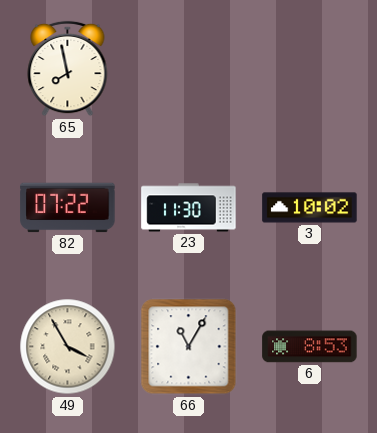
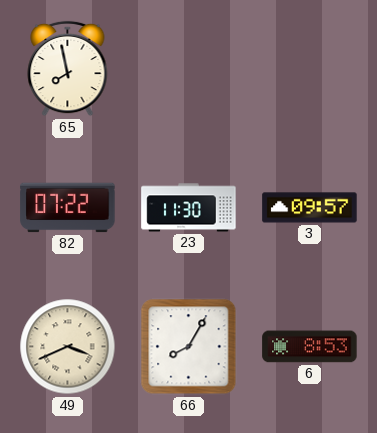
3: 10:02 -> 09:57 (310, 208)
49: 3:55 -> 3:41 (68, 347)
66: 11:05 -> 8:05 (189, 347)
